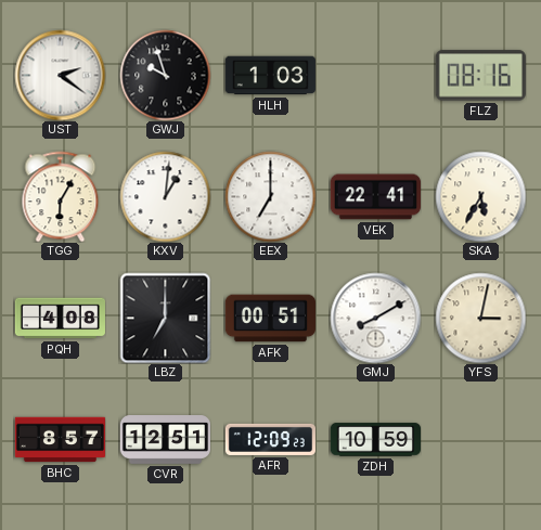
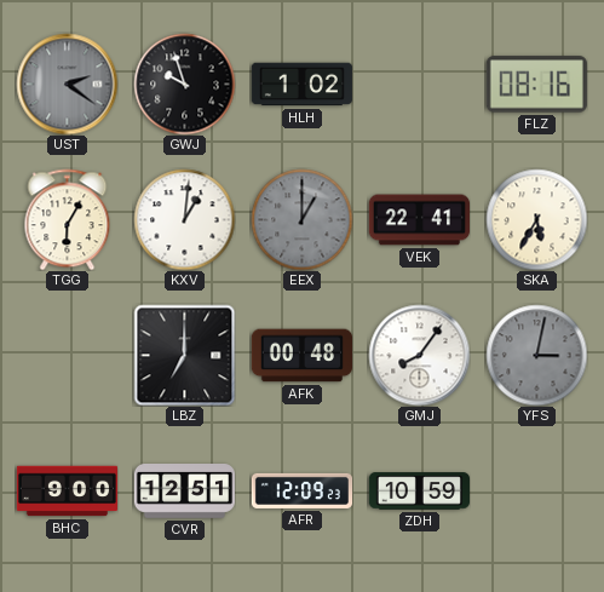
UST dial: white -> grey (67, 84)
HLH: 1:03 -> 1:02 (301, 85)
EEX: 7:00 -> 1:00 (301, 219)
EEX dial: white -> grey (301, 219)
PQH: 4:08 -> none (60, 319)
AFK: 00:51 -> 00:48 (301, 356)
GMJ: 8:10 -> 8:06 (419, 355)
YFS dial: cream -> grey (536, 355)
BHC: 8:57 -> 9:00 (67, 492)
